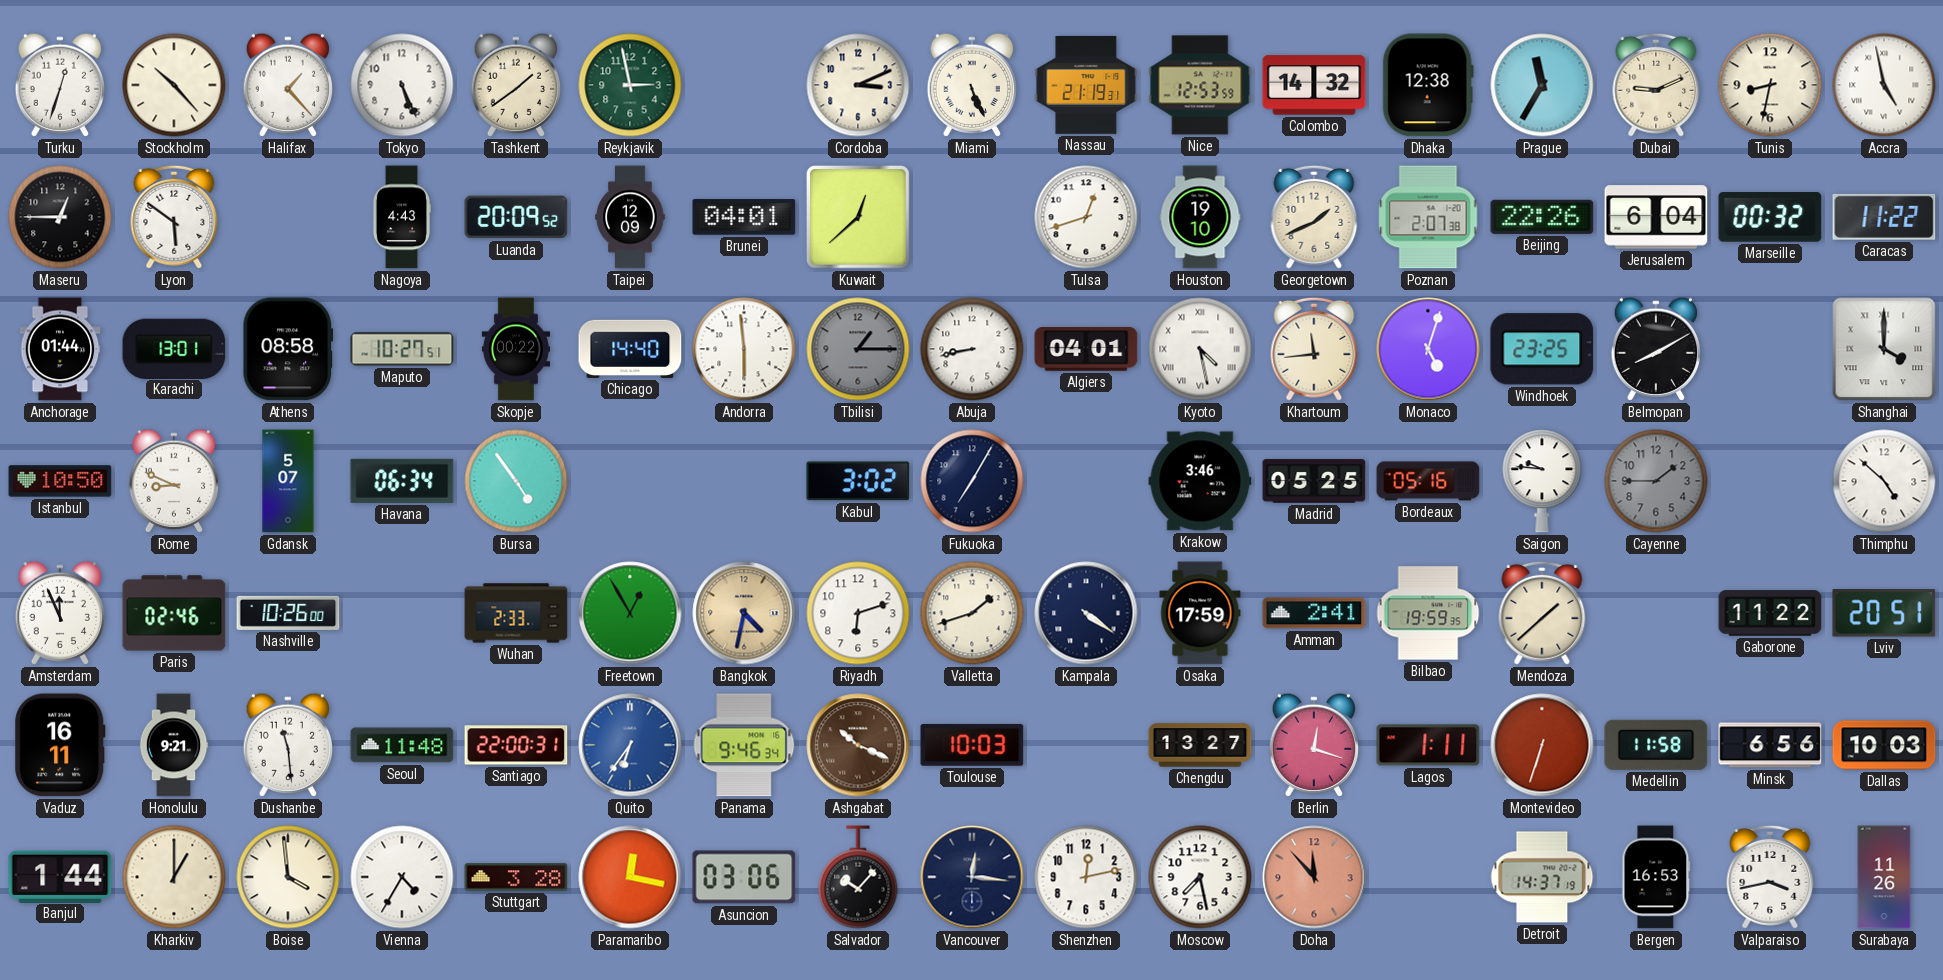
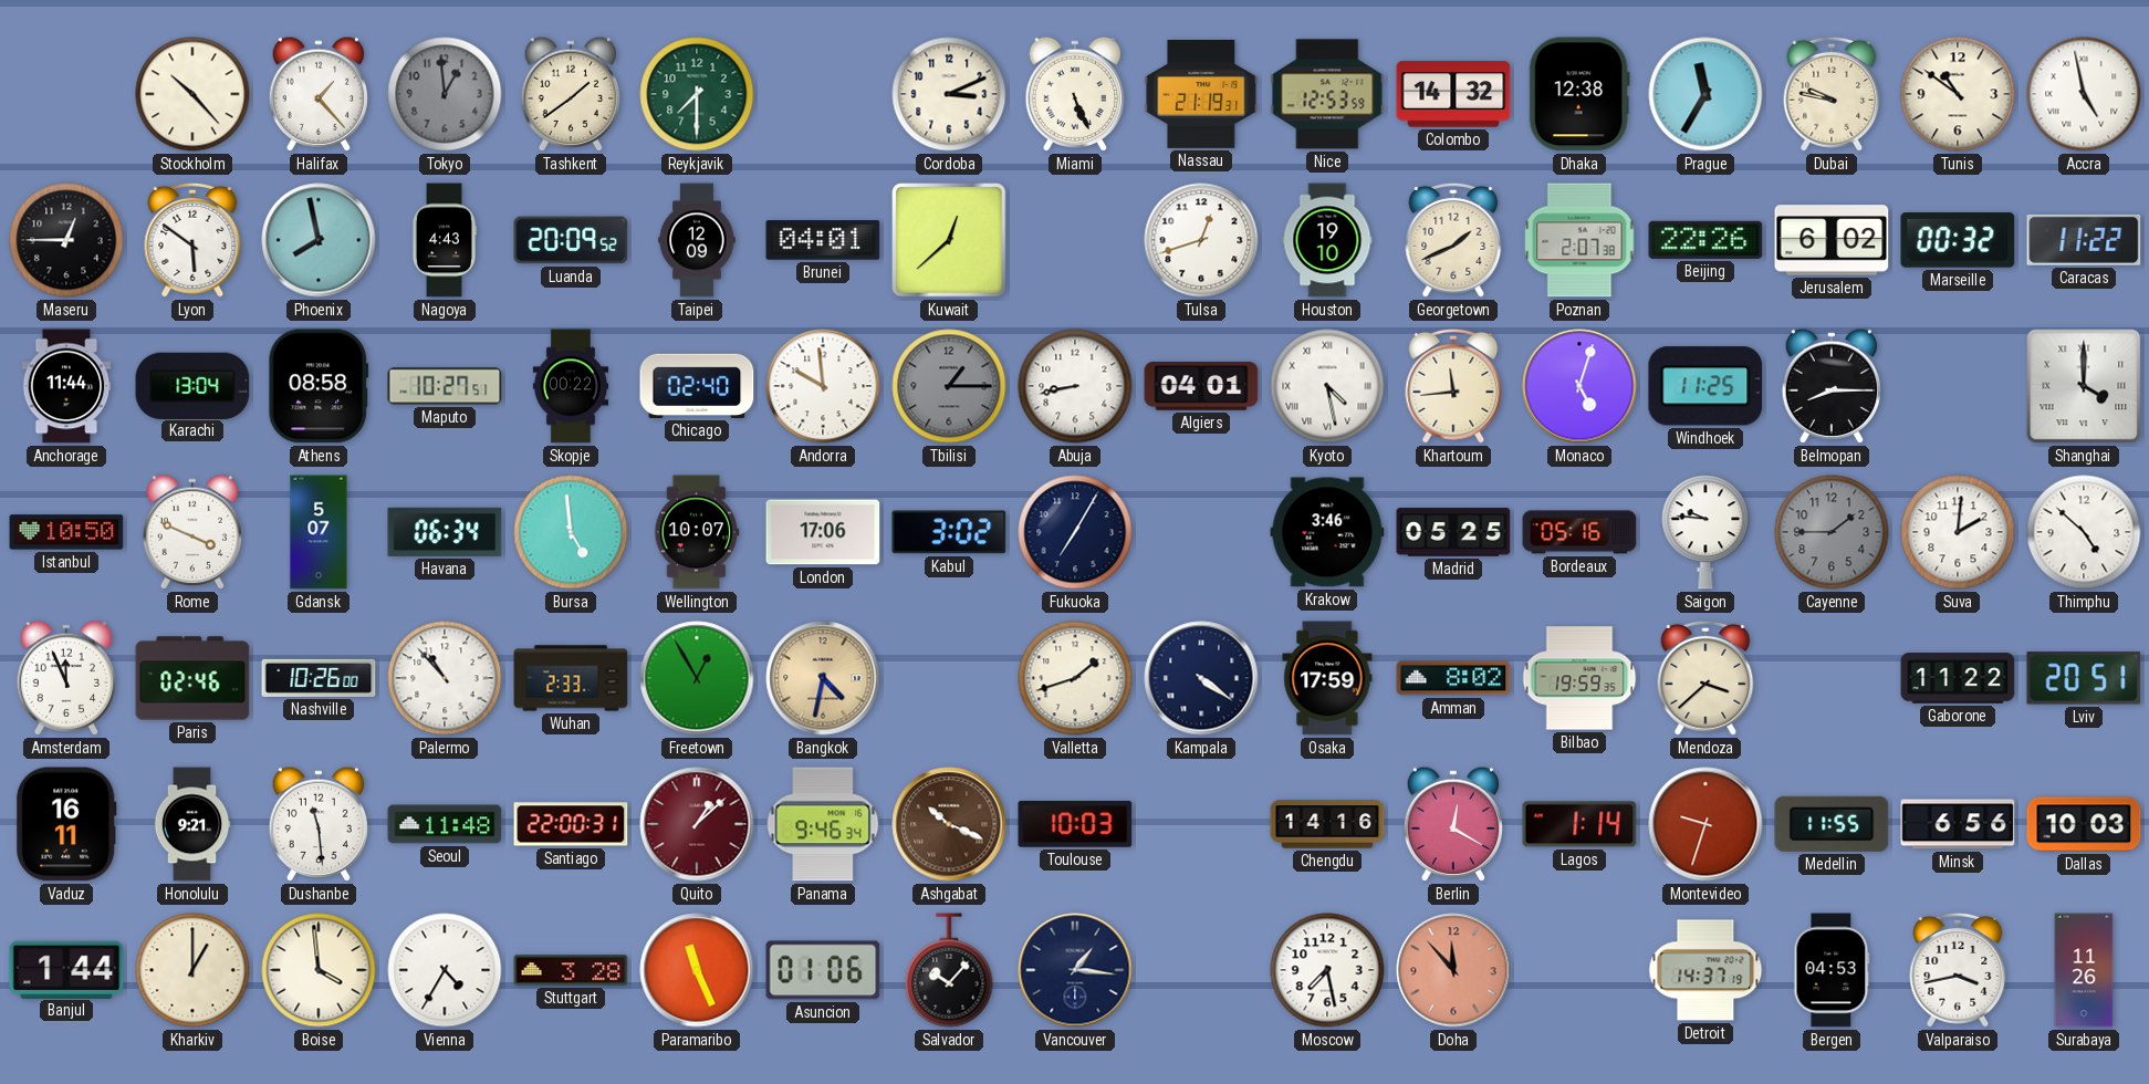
Turku: 12:33 -> none (60, 85)
Tokyo: 5:26 -> 12:59 (445, 94)
Tokyo dial: white -> grey (445, 94)
Reykjavik: 2:58 -> 7:30 (697, 94)
Dubai: 9:11 -> 9:47 (1832, 94)
Tunis: 8:32 -> 10:51 (1958, 94)
Phoenix: none -> 7:58 (319, 240)
Jerusalem: 6:04 -> 6:02 (1832, 240)
Anchorage: 01:44 -> 11:44 (66, 386)
Karachi: 13:01 -> 13:04 (192, 385)
Chicago: 14:40 -> 02:40 (697, 386)
Andorra: 5:59 -> 9:59 (823, 386)
Windhoek: 23:25 -> 11:25 (1705, 386)
Belmopan: 8:10 -> 8:15 (1832, 386)
Rome: 8:49 -> 3:49 (192, 532)
Bursa: 4:54 -> 4:59 (571, 532)
Wellington: none -> 10:07 (697, 532)
London: none -> 17:06 (823, 532)
Suva: none -> 2:01 (1958, 532)
Palermo: none -> 10:53 (445, 678)
Riyadh: 6:12 -> none (858, 613)
Amman: 2:41 -> 8:02 (1453, 678)
Mendoza: 1:38 -> 3:38 (1705, 678)
Quito: 6:36 -> 1:08 (697, 824)
Quito dial: blue -> burgundy (697, 824)
Chengdu: 13:27 -> 14:16 (1327, 824)
Berlin: 12:18 -> 12:20 (1453, 824)
Lagos: 1:11 -> 1:14 (1579, 824)
Montevideo: 6:33 -> 9:33 (1705, 824)
Medellin: 11:58 -> 11:55 (1832, 824)
Paramaribo: 12:17 -> 11:26 (697, 970)
Asuncion: 03:06 -> 01:06 (823, 970)
Vancouver: 12:16 -> 1:16 (1075, 970)
Shenzhen: 12:13 -> none (1086, 877)
Bergen: 16:53 -> 04:53 (1832, 970)
